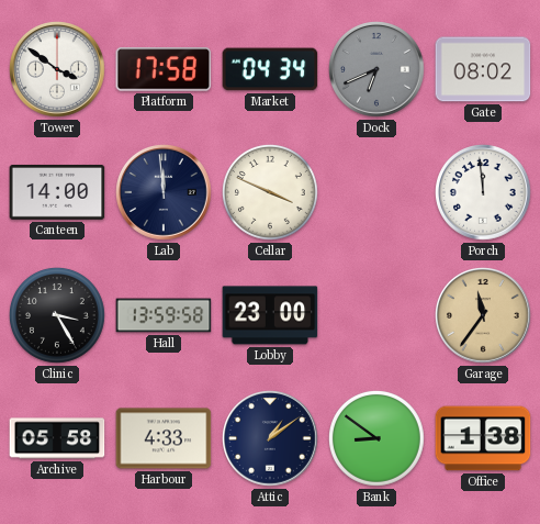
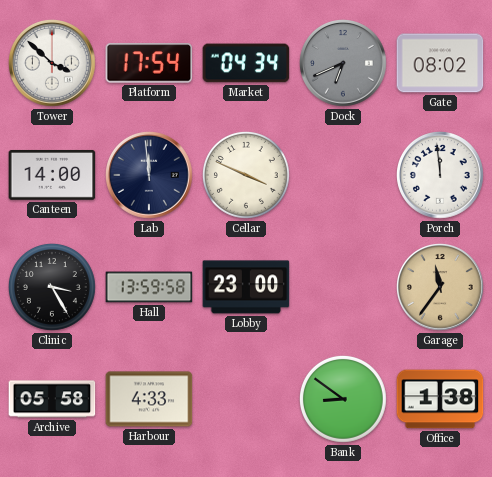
Tower: 3:51 -> 3:52 (53, 64)
Platform: 17:58 -> 17:54 (149, 63)
Attic: 1:09 -> none (271, 439)
